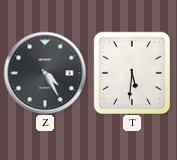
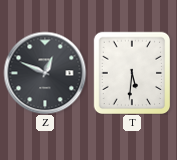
Z: 4:25 -> 12:49 (45, 73)
